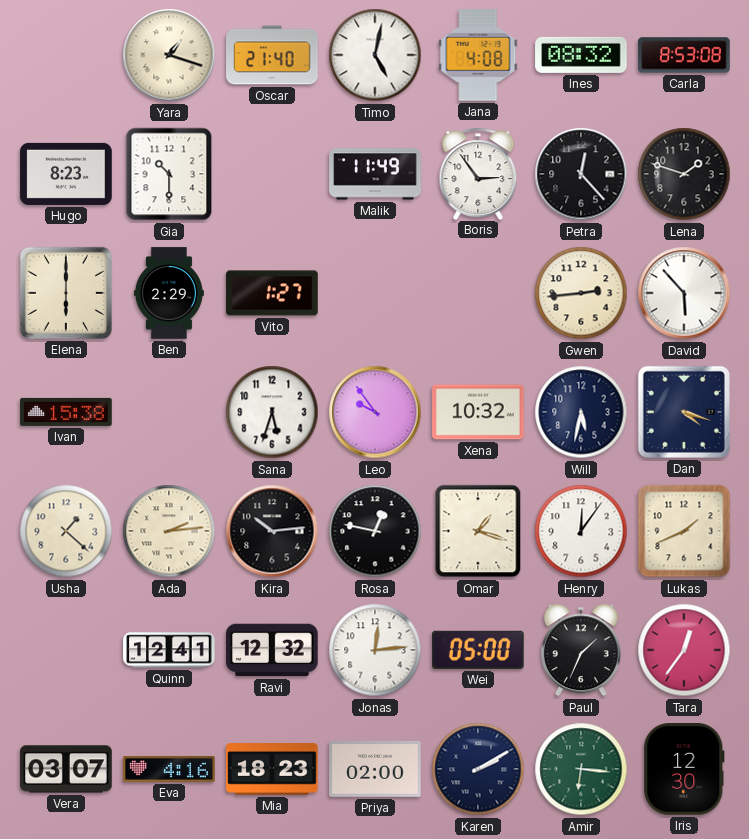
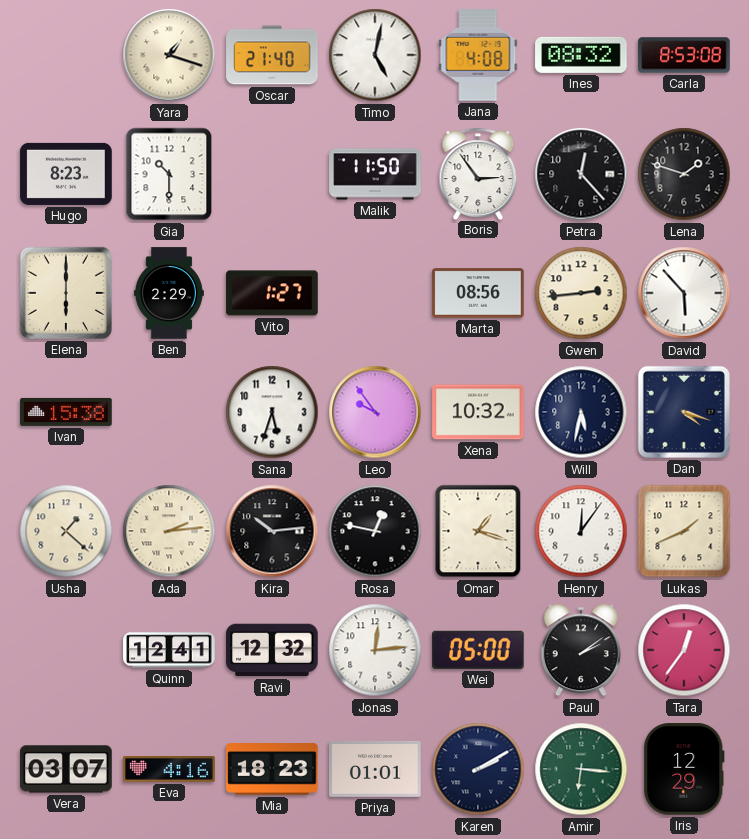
Malik: 11:49 -> 11:50 (375, 174)
Marta: none -> 08:56 (478, 293)
Paul: 1:34 -> 2:09 (581, 650)
Priya: 02:00 -> 01:01 (375, 770)
Iris: 12:30 -> 12:29 (684, 769)
